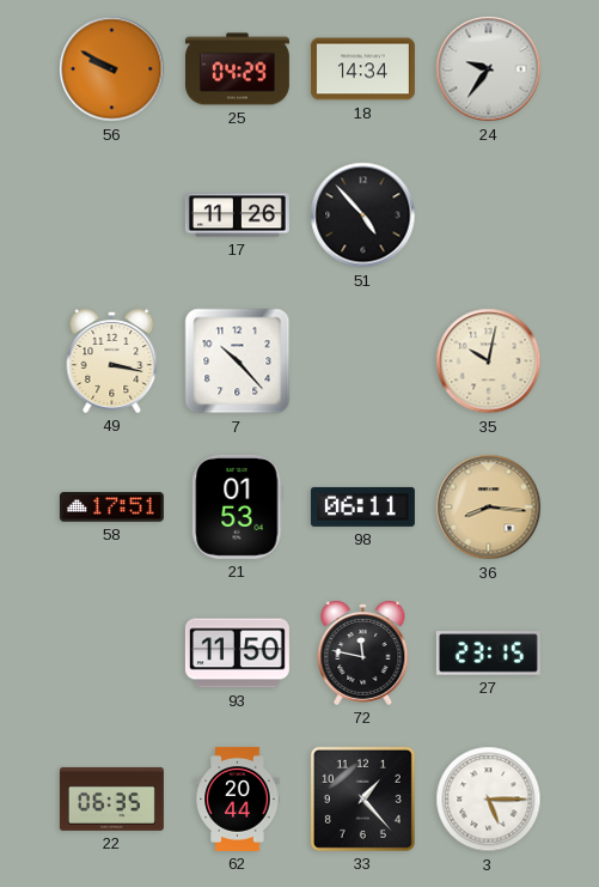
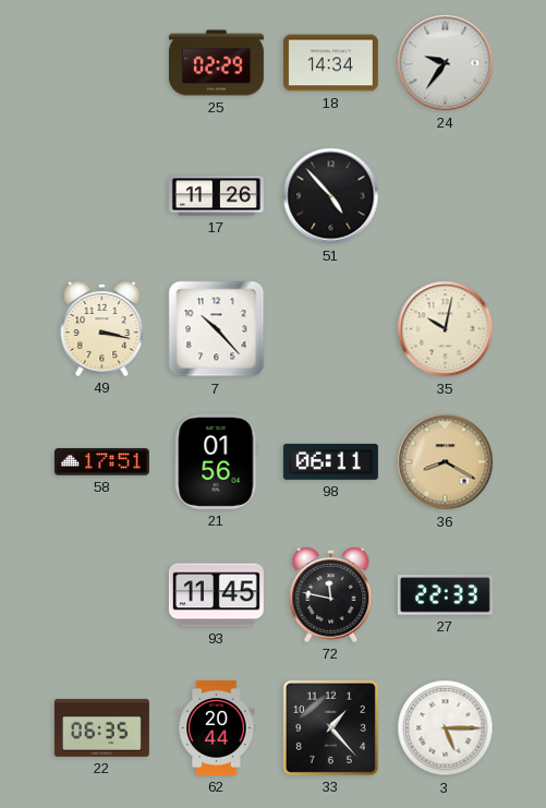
56: 9:50 -> none (112, 69)
25: 04:29 -> 02:29 (216, 63)
21: 01:53 -> 01:56 (217, 461)
36: 8:16 -> 8:20 (446, 462)
93: 11:50 -> 11:45 (216, 595)
27: 23:15 -> 22:33 (445, 595)
